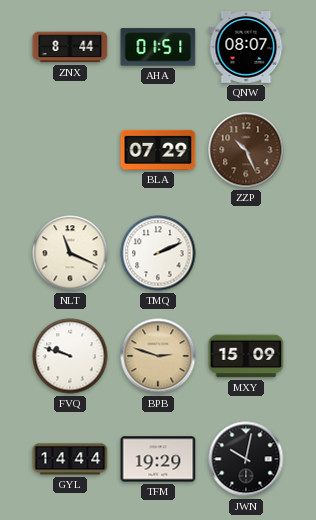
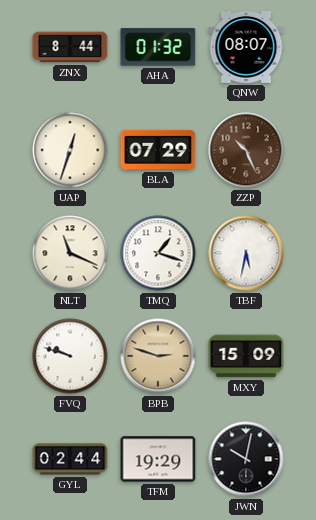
AHA: 01:51 -> 01:32 (158, 47)
UAP: none -> 12:33 (70, 150)
TMQ: 2:11 -> 1:18 (158, 253)
TBF: none -> 5:32 (246, 253)
GYL: 14:44 -> 02:44 (70, 459)
